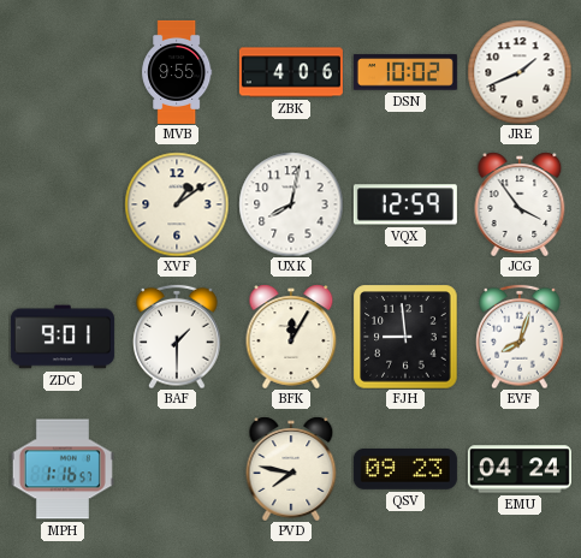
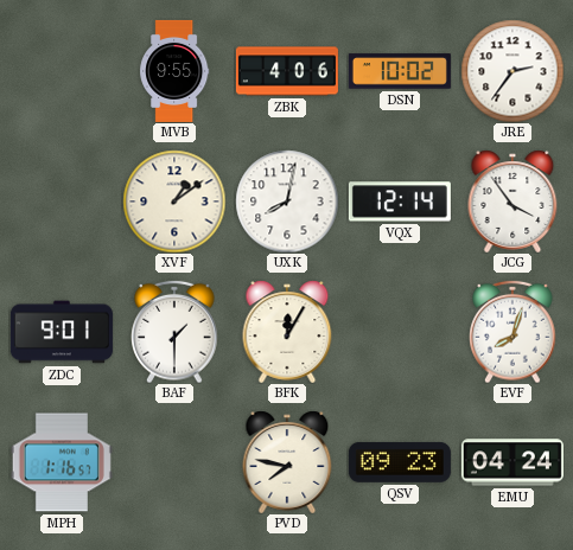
JRE: 1:41 -> 2:36 (512, 71)
VQX: 12:59 -> 12:14 (400, 202)
FJH: 8:59 -> none (405, 337)
